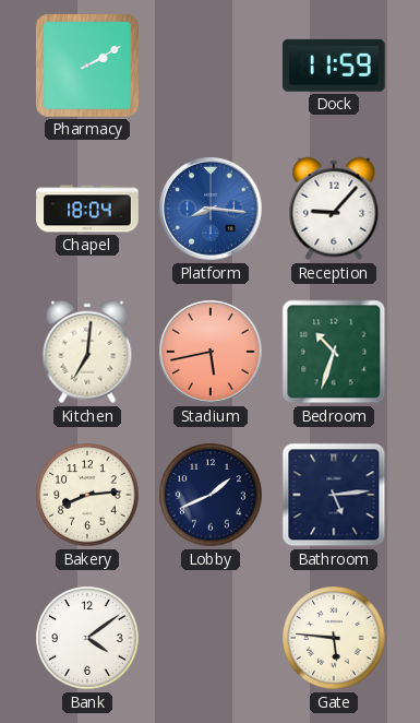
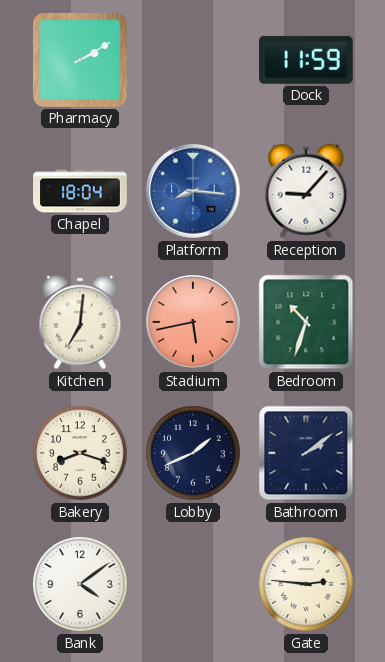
Bakery: 8:14 -> 8:18 (80, 453)
Bathroom: 5:14 -> 2:09 (306, 453)
Gate: 5:46 -> 2:46 (306, 584)
